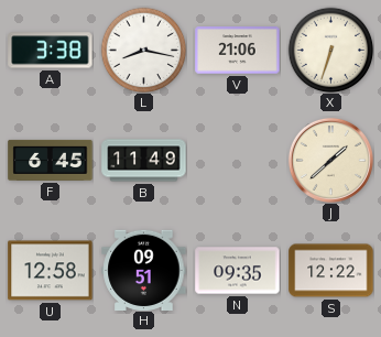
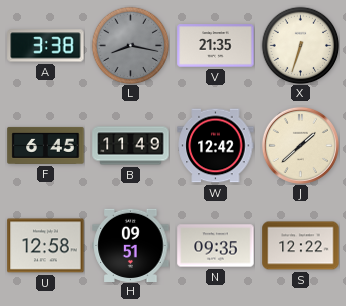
L dial: white -> grey (130, 45)
V: 21:06 -> 21:35 (216, 46)
W: none -> 12:42 (216, 146)
